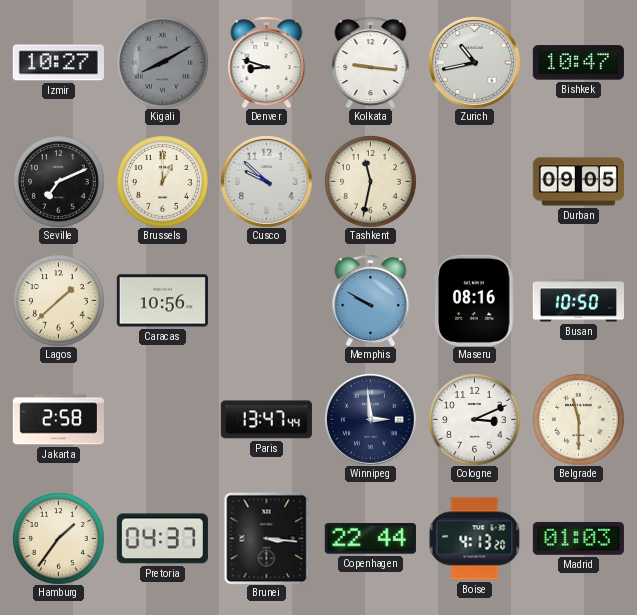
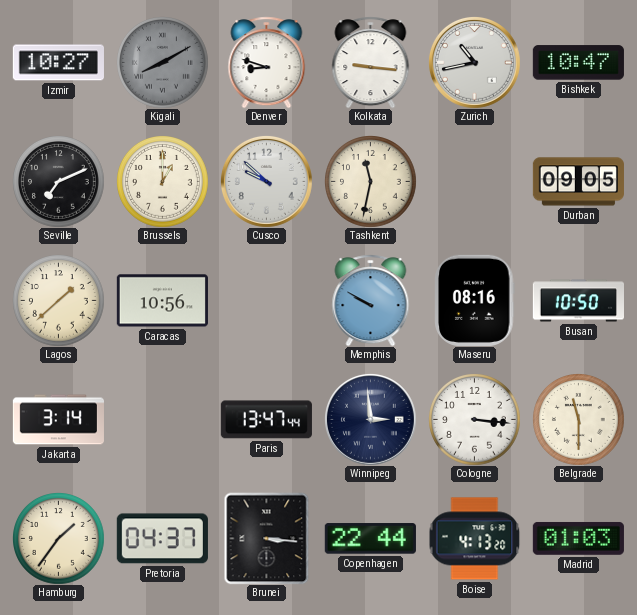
Jakarta: 2:58 -> 3:14 (58, 420)
Cologne: 3:11 -> 3:16 (475, 420)
